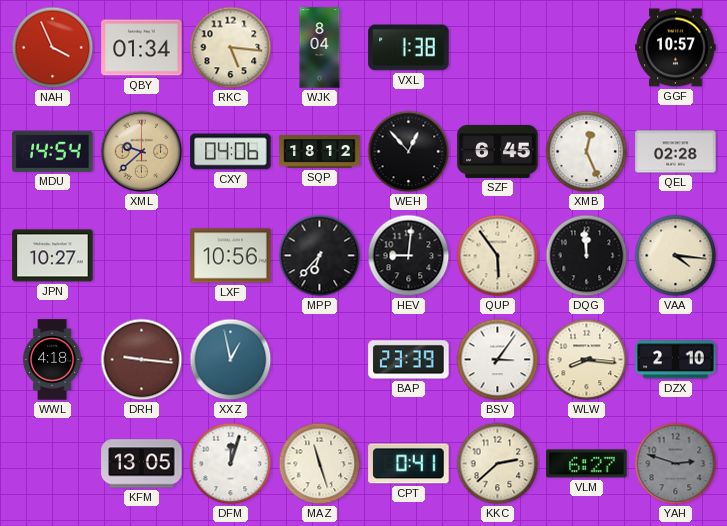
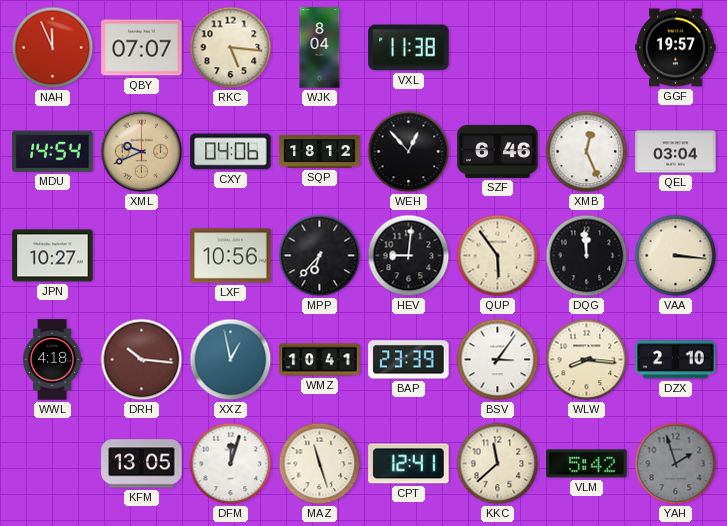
NAH: 3:56 -> 11:56 (53, 48)
QBY: 01:34 -> 07:07 (142, 48)
VXL: 1:38 -> 11:38 (409, 48)
GGF: 10:57 -> 19:57 (676, 48)
XML: 9:38 -> 9:41 (142, 152)
SZF: 6:45 -> 6:46 (498, 151)
QEL: 02:28 -> 03:04 (676, 152)
VAA: 4:16 -> 3:16 (676, 256)
DRH: 9:16 -> 10:16 (142, 360)
WMZ: none -> 10:41 (320, 360)
CPT: 0:41 -> 12:41 (409, 464)
KKC: 2:38 -> 11:38 (498, 464)
VLM: 6:27 -> 5:42 (587, 464)
YAH: 2:48 -> 1:57 (676, 464)
